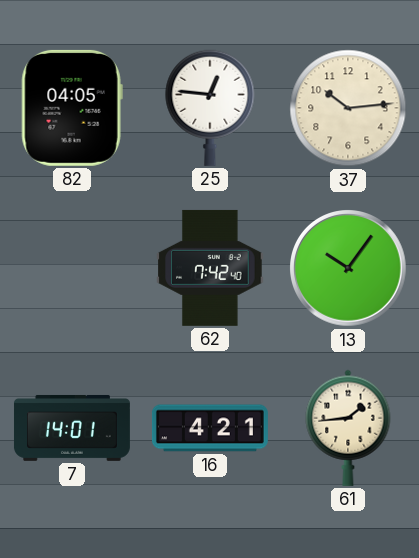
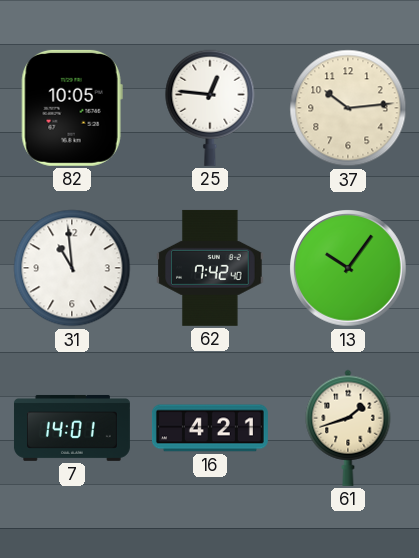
82: 04:05 -> 10:05 (72, 108)
31: none -> 10:59 (72, 268)
61: 1:44 -> 1:42 (348, 428)
